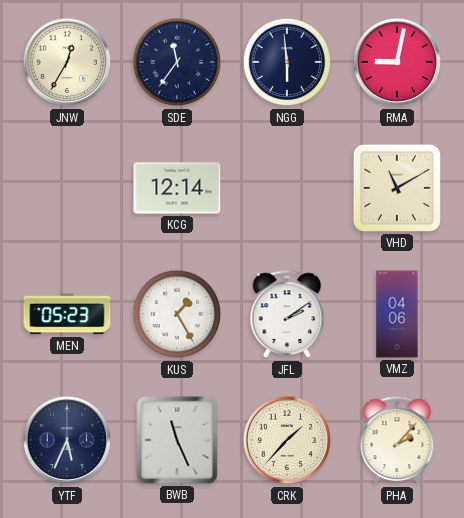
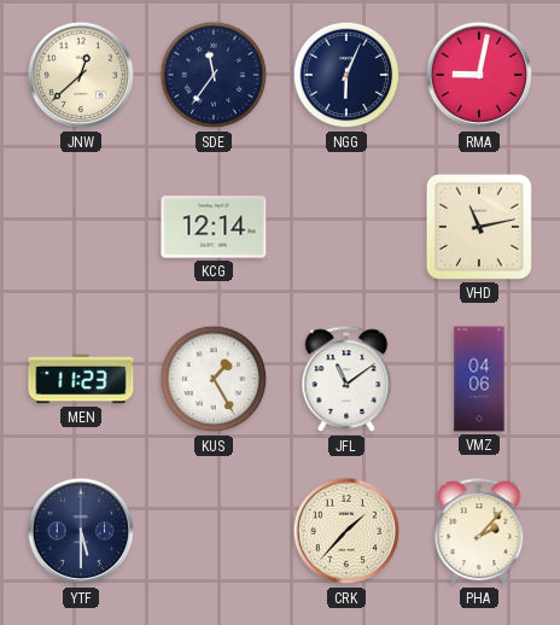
JNW: 12:35 -> 12:38 (81, 75)
NGG: 5:59 -> 6:04 (346, 75)
VHD: 11:10 -> 11:13 (479, 227)
MEN: 05:23 -> 11:23 (81, 379)
JFL: 2:09 -> 11:09 (346, 380)
YTF: 5:34 -> 5:30 (81, 531)
BWB: 11:26 -> none (177, 440)
